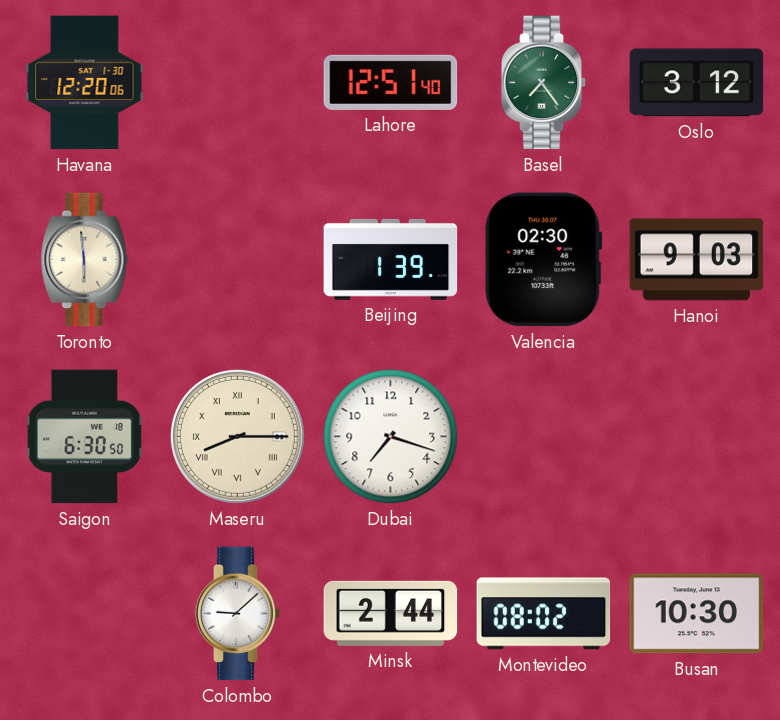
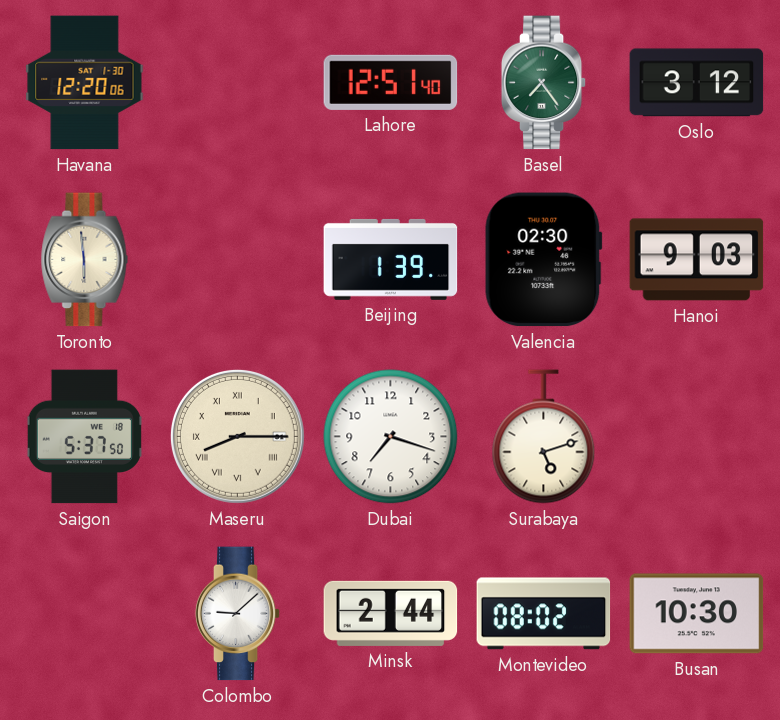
Saigon: 6:30 -> 5:37 (84, 437)
Surabaya: none -> 5:12 (544, 437)
